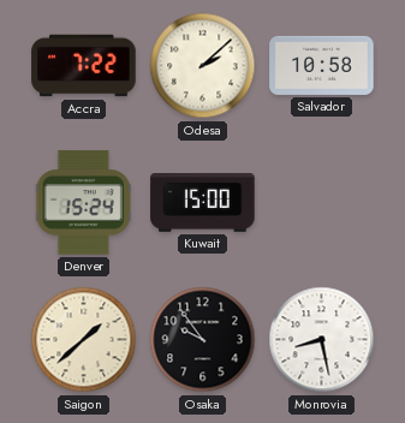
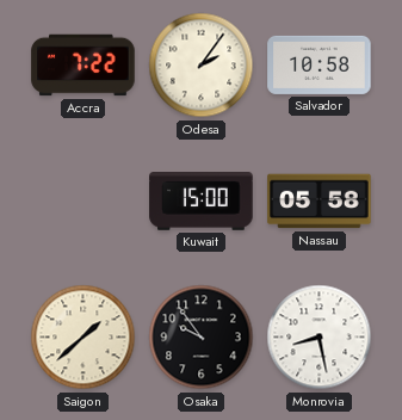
Odesa: 2:08 -> 2:06 (202, 66)
Denver: 15:24 -> none (83, 203)
Nassau: none -> 05:58 (320, 202)
